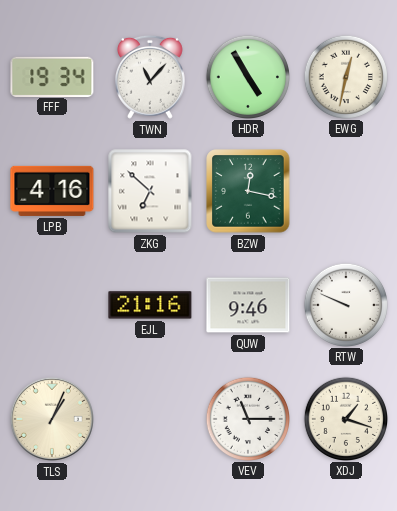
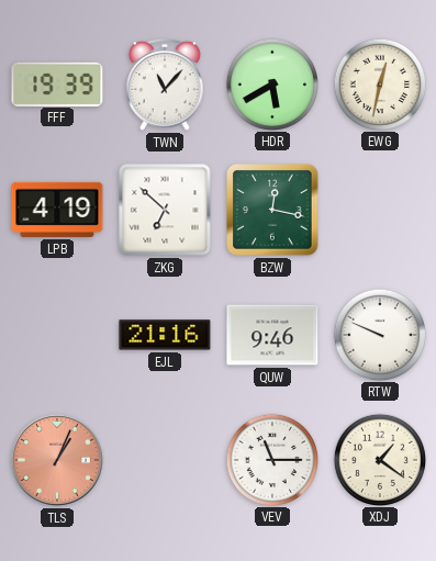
FFF: 19:34 -> 19:39 (57, 83)
HDR: 4:55 -> 5:40 (271, 83)
LPB: 4:16 -> 4:19 (57, 210)
TLS dial: cream -> salmon (57, 460)
XDJ: 1:18 -> 1:21 (379, 459)
